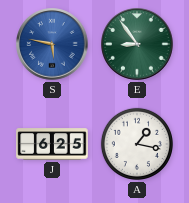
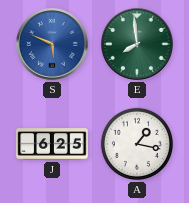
S: 5:47 -> 5:49 (52, 44)
E: 8:54 -> 7:59 (137, 44)
